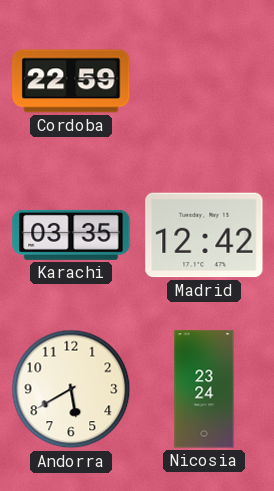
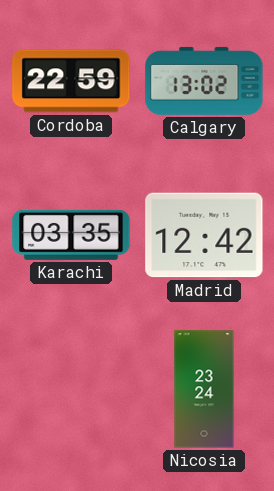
Calgary: none -> 13:02 (204, 81)
Andorra: 5:40 -> none (71, 389)
